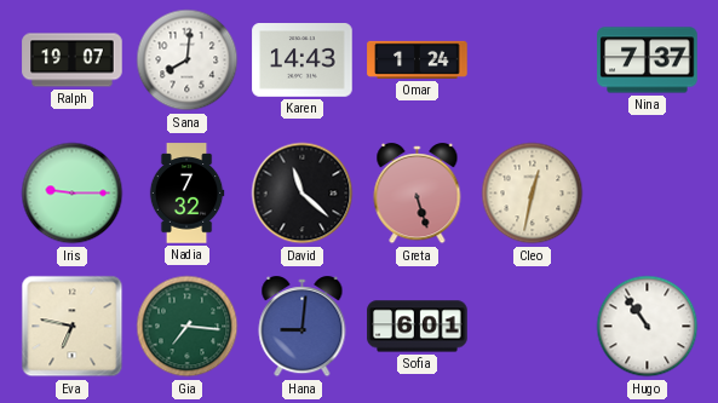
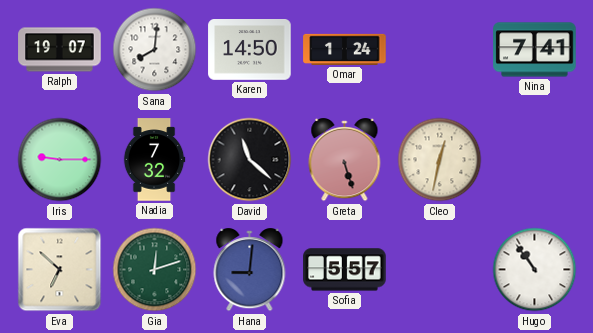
Karen: 14:43 -> 14:50 (250, 50)
Nina: 7:37 -> 7:41 (535, 50)
Eva: 6:47 -> 6:52 (60, 270)
Gia: 7:16 -> 12:12 (155, 270)
Sofia: 6:01 -> 5:57 (345, 270)
